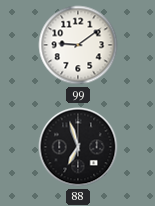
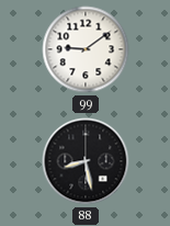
88: 6:57 -> 8:28 (86, 161)
